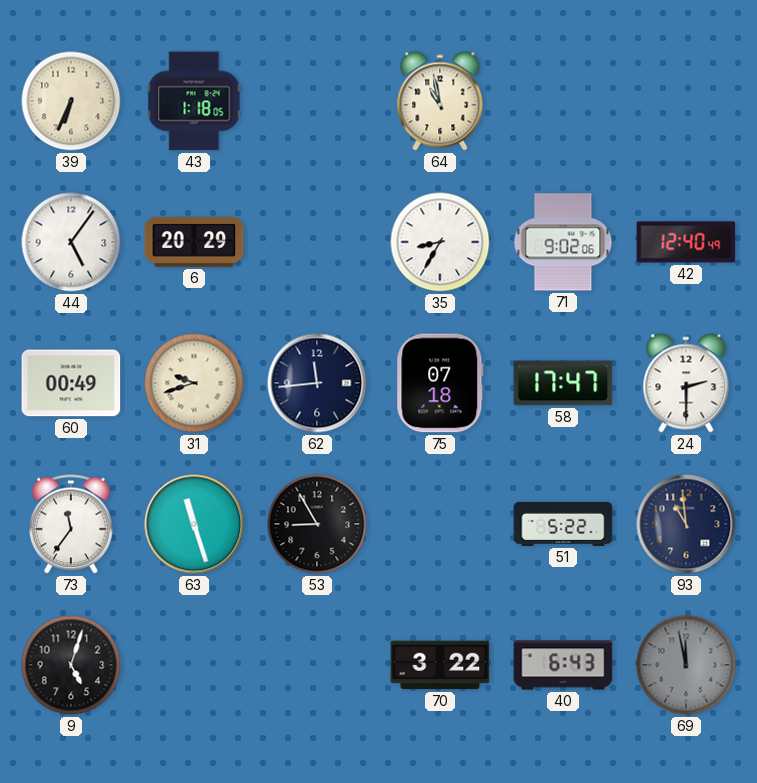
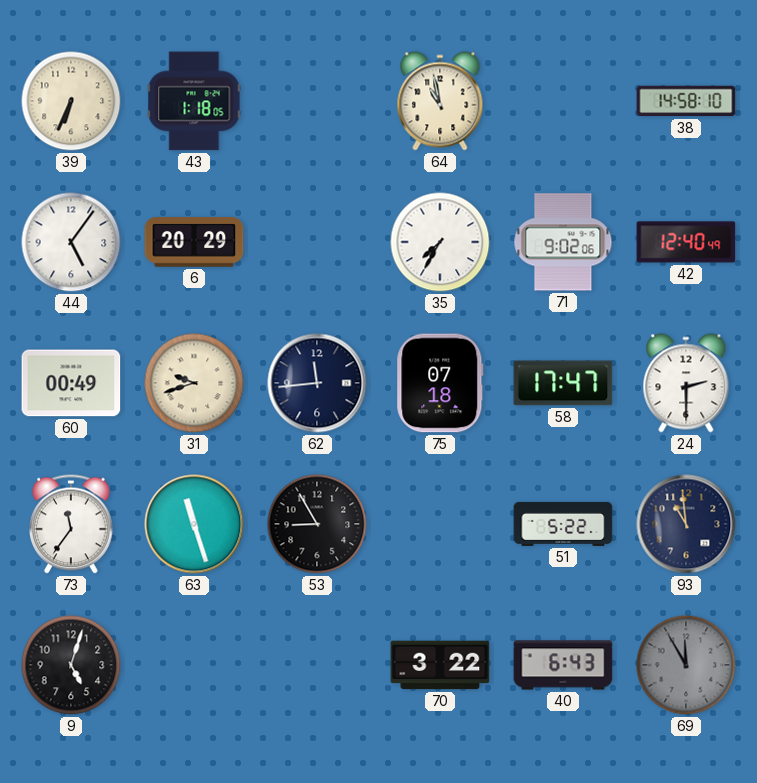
38: none -> 14:58 (686, 101)
35: 8:35 -> 7:35 (440, 242)
69: 11:58 -> 11:55 (686, 665)
